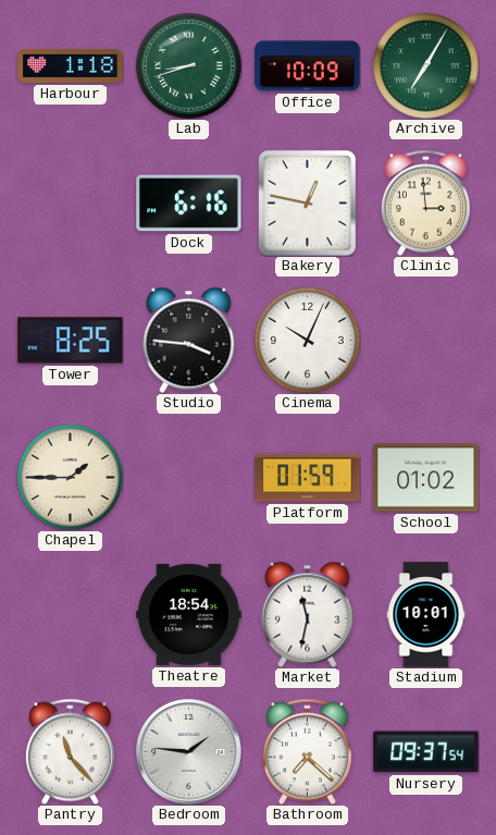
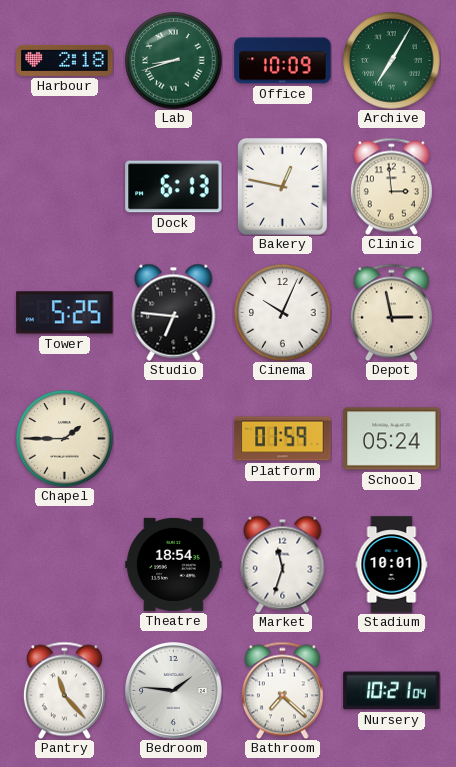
Harbour: 1:18 -> 2:18 (65, 60)
Dock: 6:16 -> 6:13 (174, 187)
Tower: 8:25 -> 5:25 (65, 313)
Studio: 3:46 -> 6:46 (174, 312)
Depot: none -> 2:58 (391, 312)
School: 01:02 -> 05:24 (392, 439)
Market: 11:32 -> 11:33 (283, 564)
Nursery: 09:37 -> 10:21 (392, 691)
